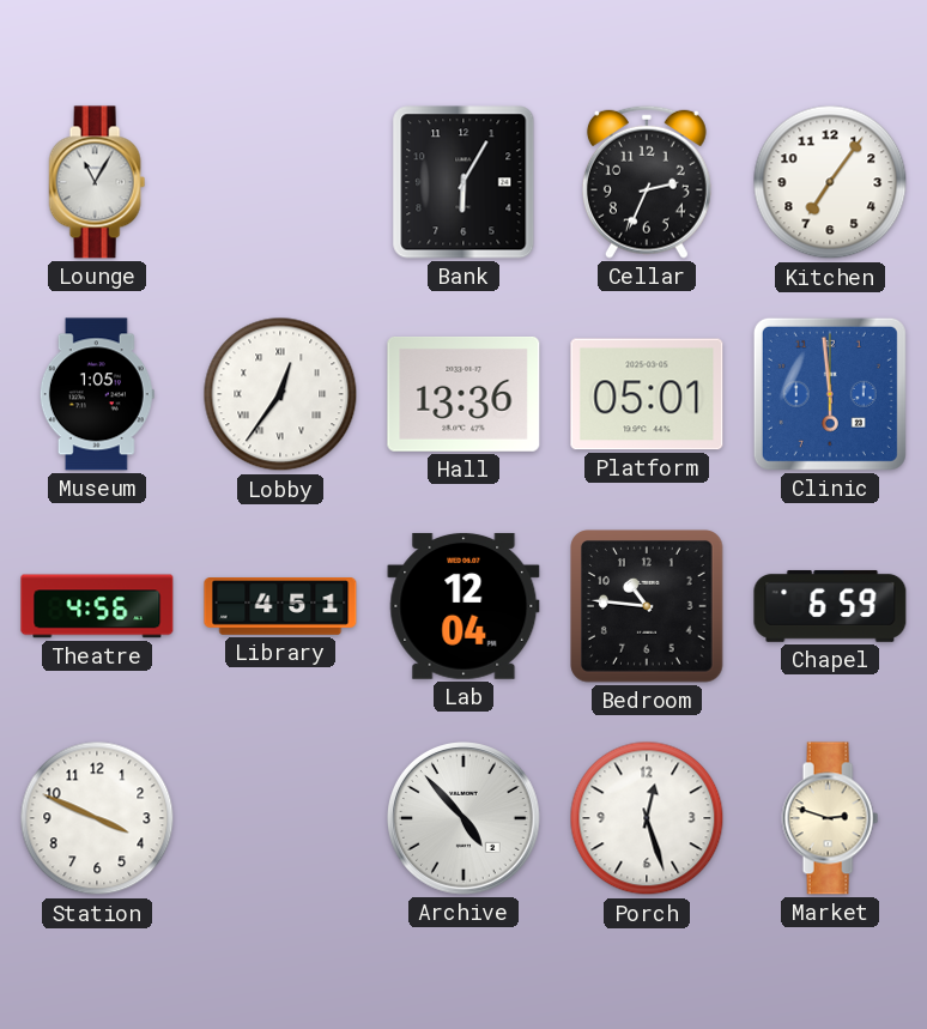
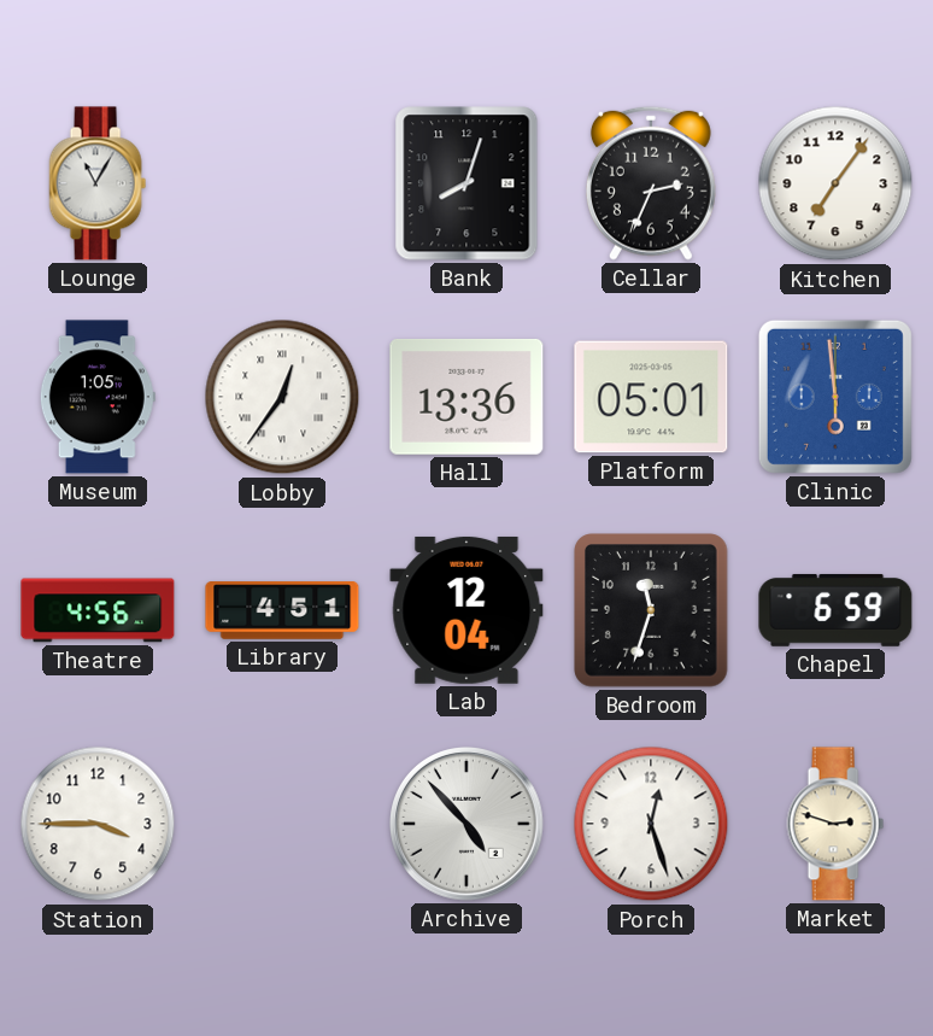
Bank: 6:05 -> 8:03 (466, 183)
Bedroom: 10:46 -> 11:33 (651, 610)
Station: 3:49 -> 3:45 (98, 824)
